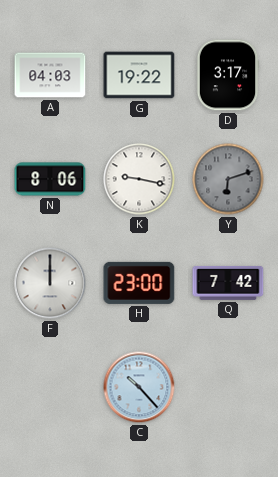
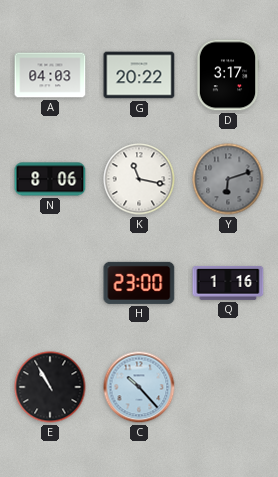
G: 19:22 -> 20:22 (139, 75)
K: 9:17 -> 11:17 (139, 179)
F: 12:00 -> none (50, 283)
Q: 7:42 -> 1:16 (228, 283)
E: none -> 10:55 (50, 387)
